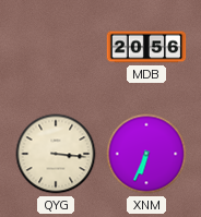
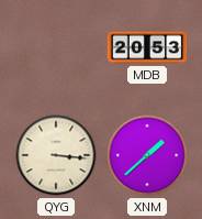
MDB: 20:56 -> 20:53 (147, 47)
XNM: 6:34 -> 1:38 (147, 155)
